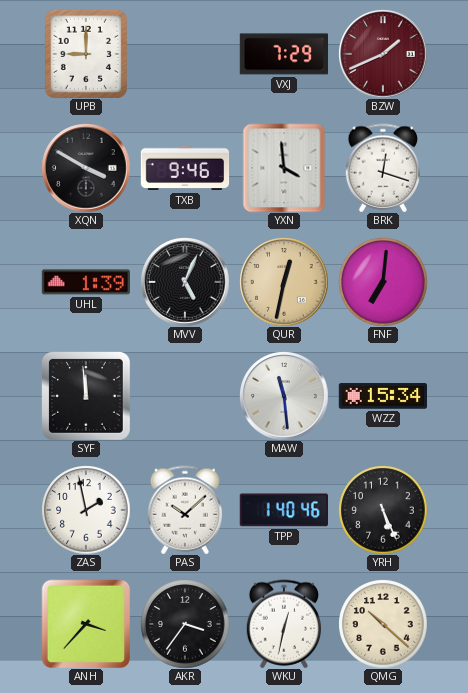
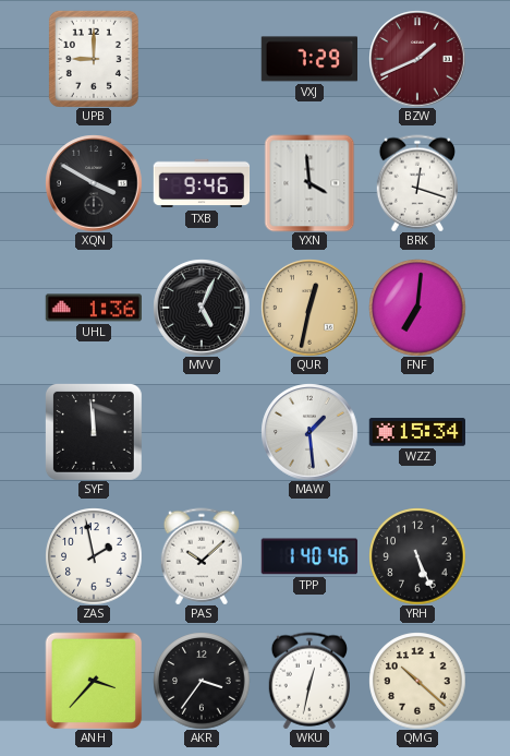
UHL: 1:39 -> 1:36 (93, 308)
MAW: 11:29 -> 1:29 (309, 432)
